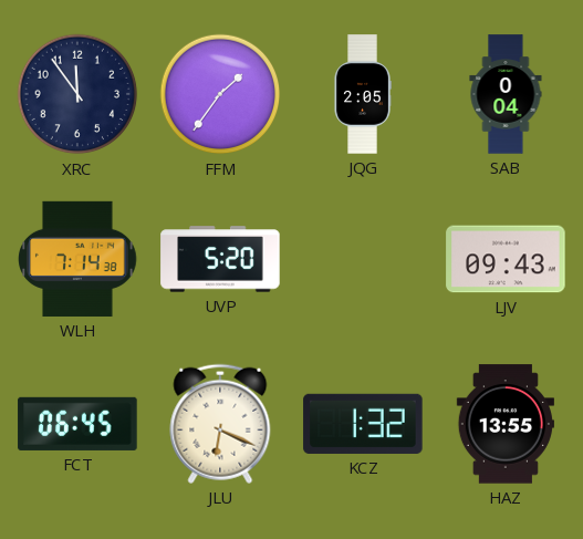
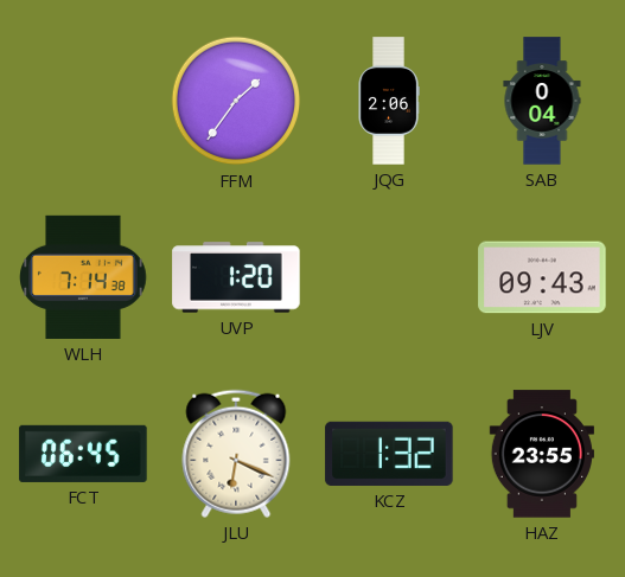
XRC: 11:54 -> none (77, 94)
JQG: 2:05 -> 2:06 (389, 101)
UVP: 5:20 -> 1:20 (236, 277)
HAZ: 13:55 -> 23:55 (542, 454)
